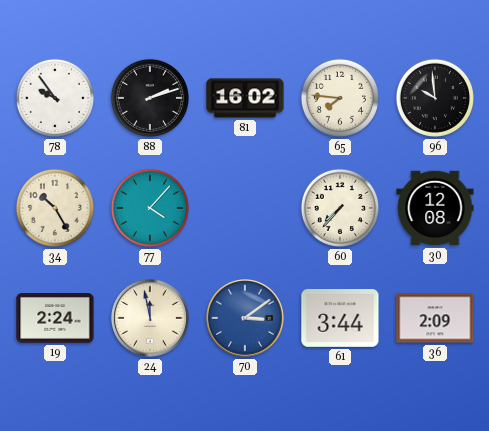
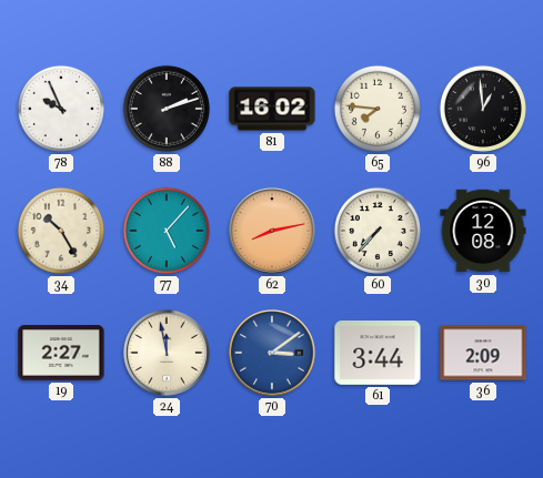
78: 9:54 -> 9:56 (61, 109)
96: 9:59 -> 12:59 (483, 109)
77: 4:07 -> 5:07 (167, 231)
62: none -> 8:13 (273, 232)
19: 2:24 -> 2:27 (61, 353)
